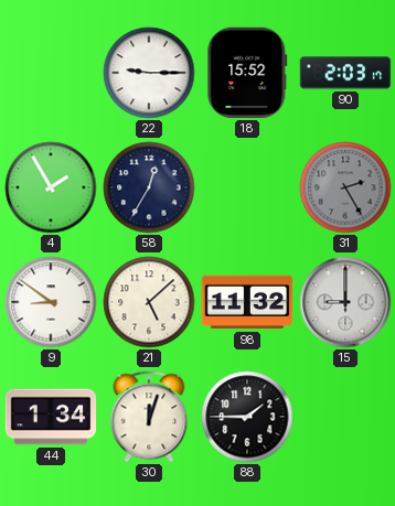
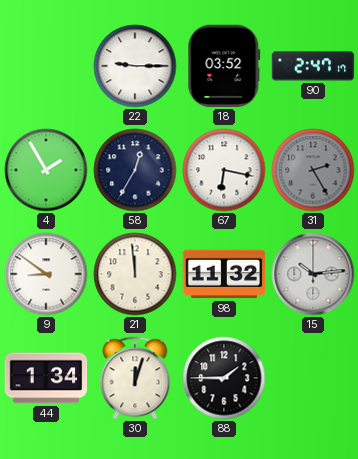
18: 15:52 -> 03:52 (224, 66)
90: 2:03 -> 2:47 (313, 66)
67: none -> 6:17 (224, 170)
21: 5:08 -> 11:59 (135, 274)
15: 9:00 -> 10:14 (313, 274)
